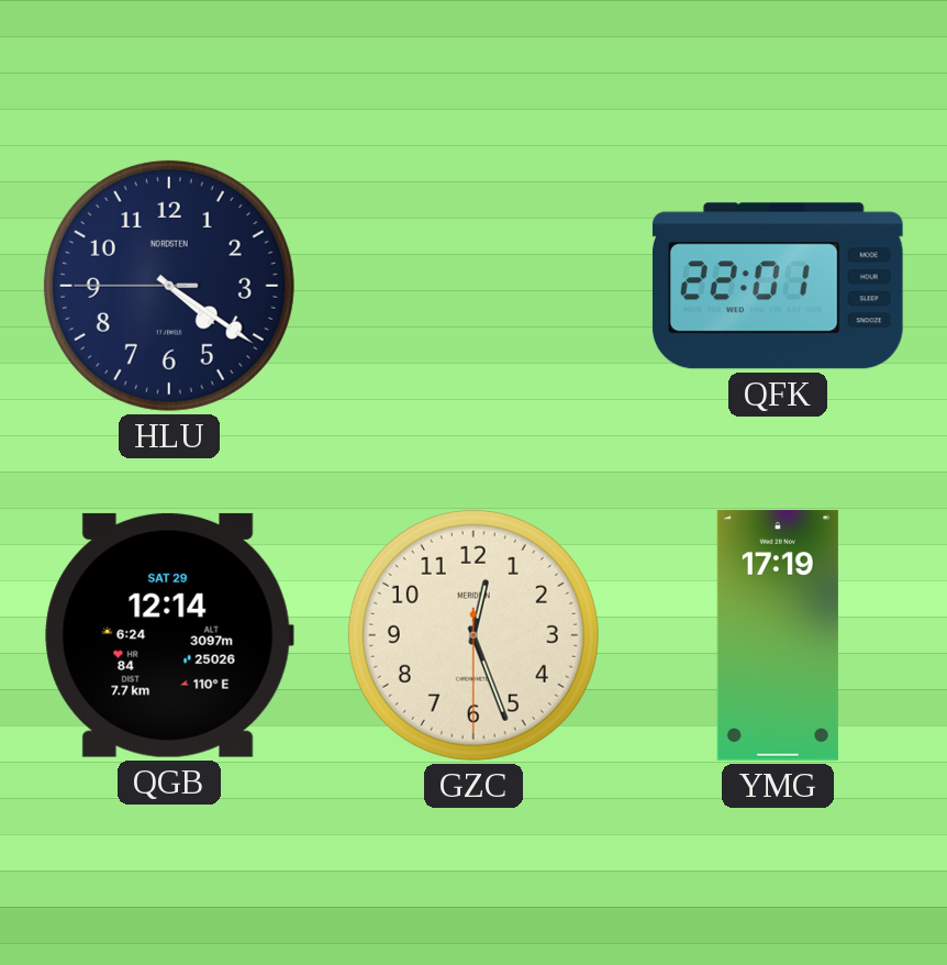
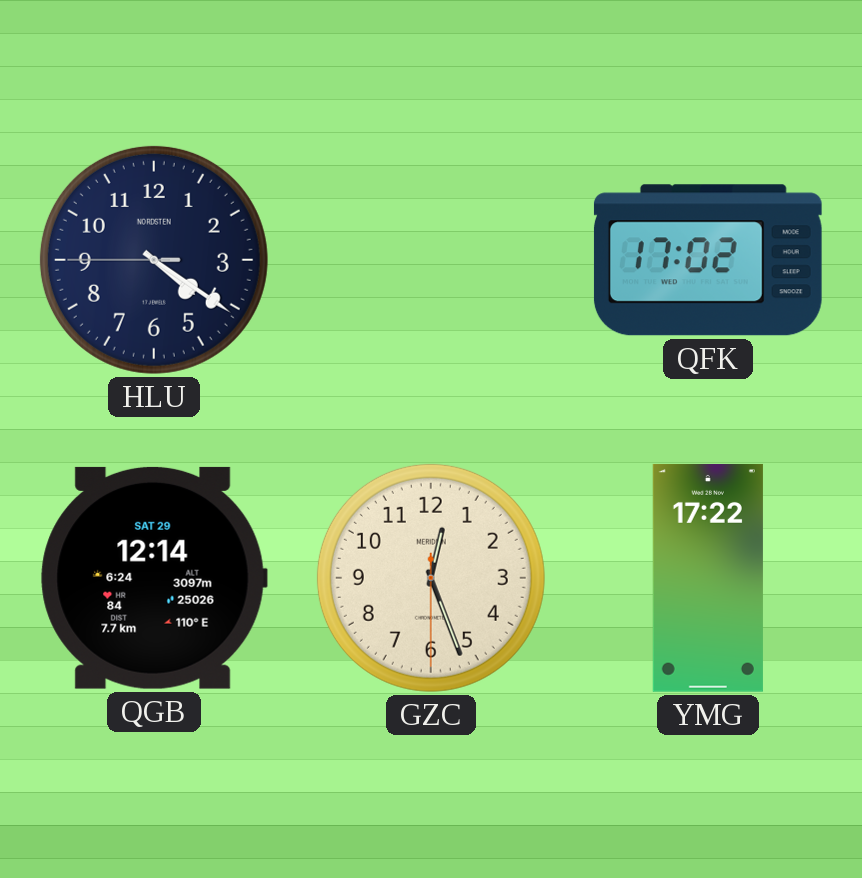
QFK: 22:01 -> 17:02 (708, 260)
YMG: 17:19 -> 17:22 (708, 578)
